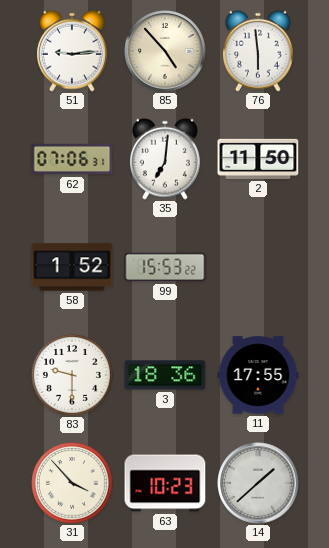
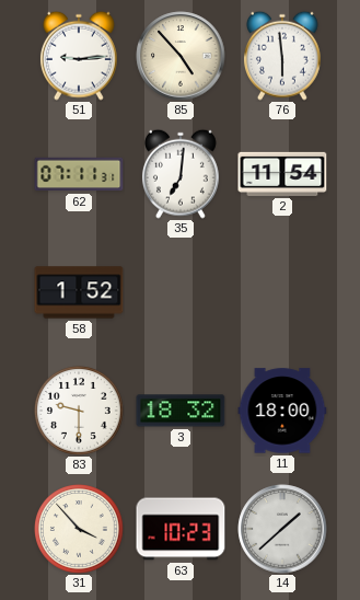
62: 07:06 -> 07:11 (79, 174)
2: 11:50 -> 11:54 (282, 174)
99: 15:53 -> none (165, 267)
3: 18:36 -> 18:32 (181, 411)
11: 17:55 -> 18:00 (282, 411)
